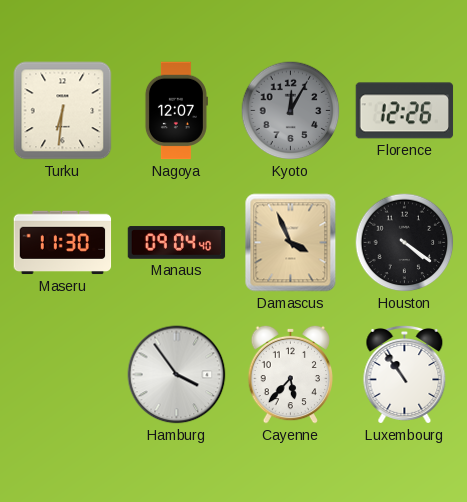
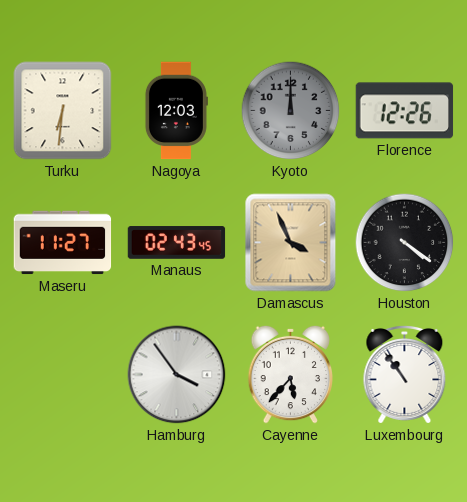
Nagoya: 12:07 -> 12:03 (176, 111)
Kyoto: 12:05 -> 12:00 (291, 111)
Maseru: 11:30 -> 11:27 (63, 243)
Manaus: 09:04 -> 02:43 (177, 243)
